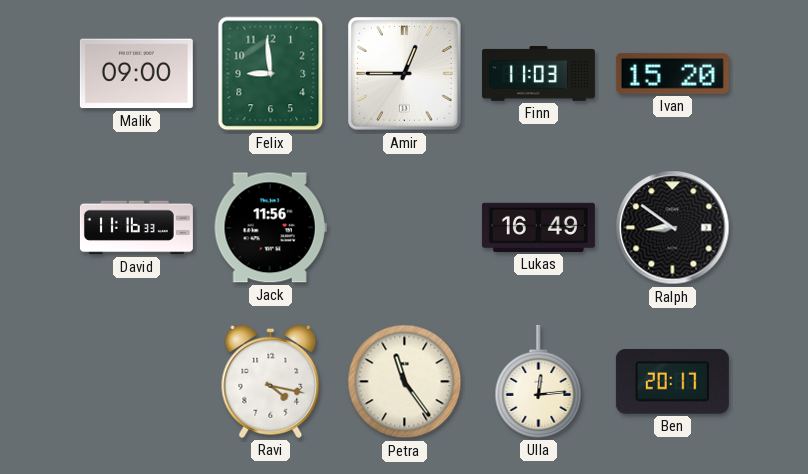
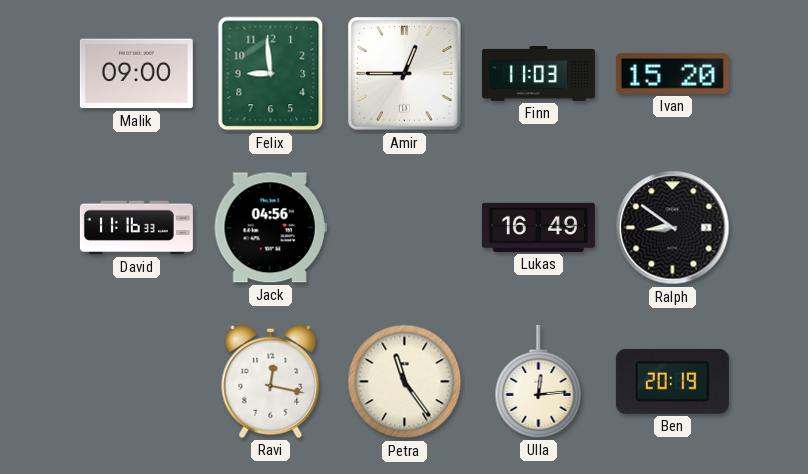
Jack: 11:56 -> 04:56 (270, 228)
Ravi: 4:17 -> 12:17 (271, 381)
Ben: 20:17 -> 20:19 (672, 381)
